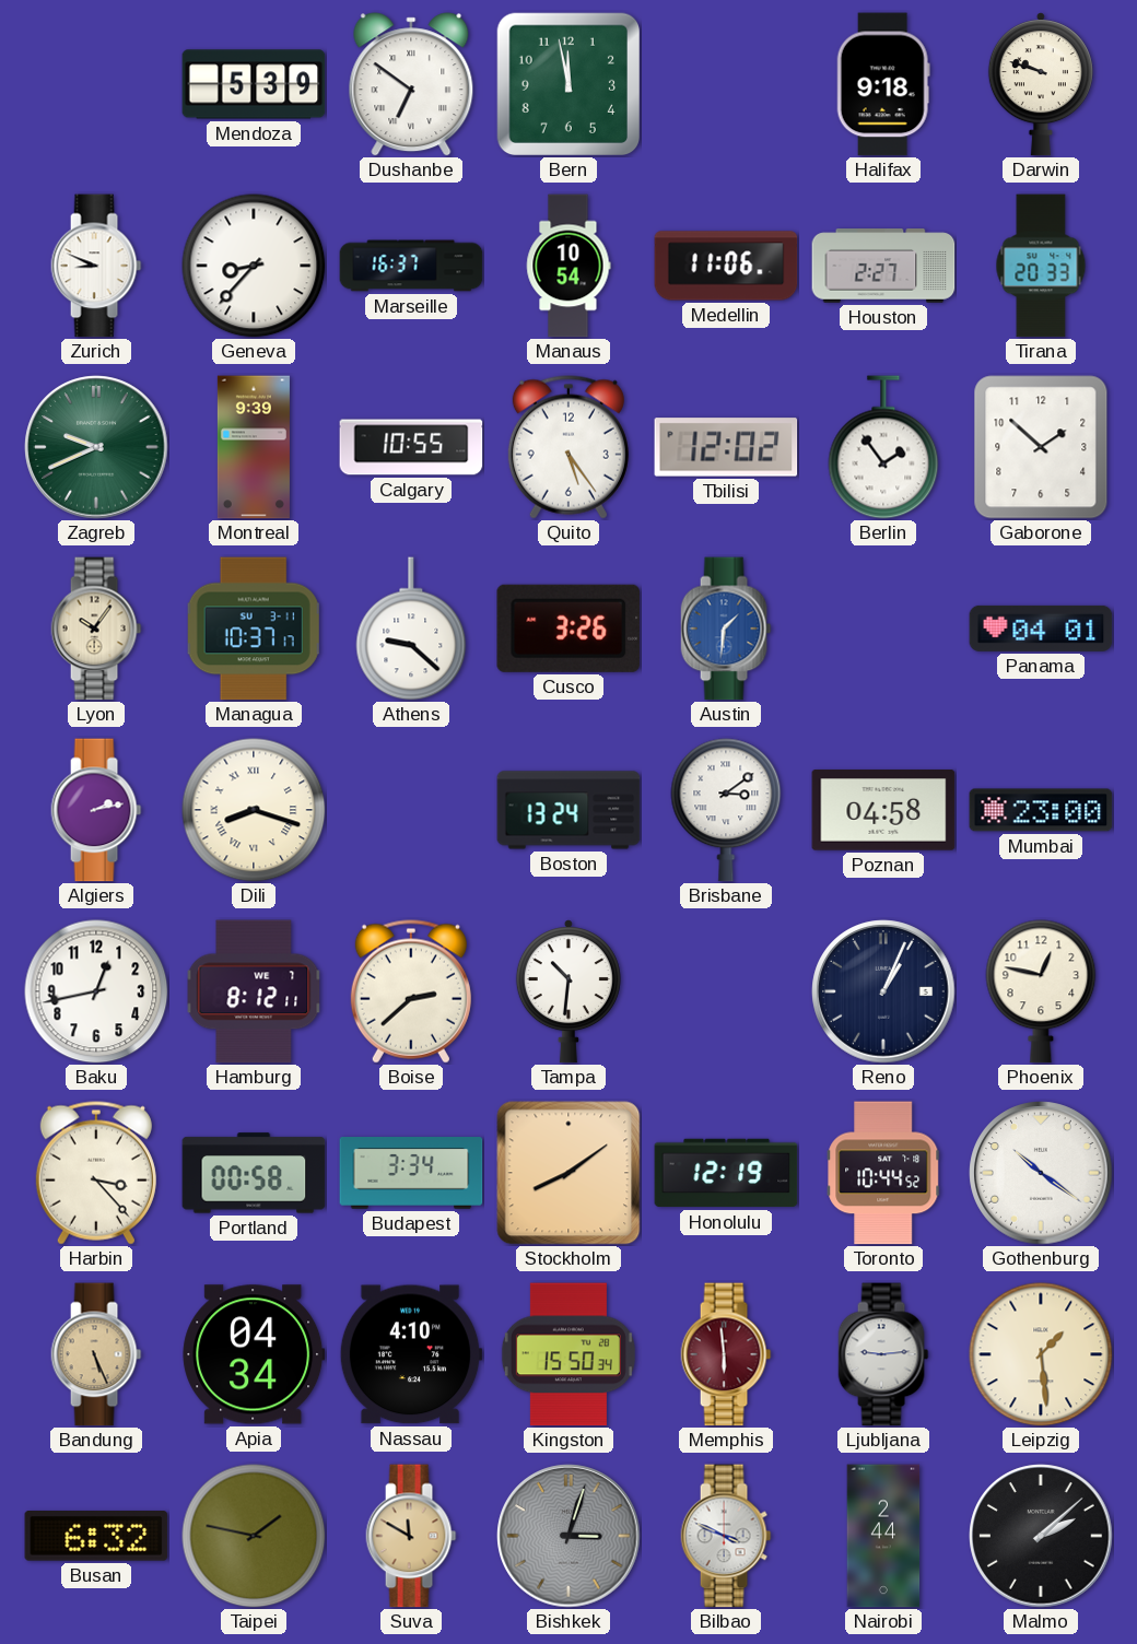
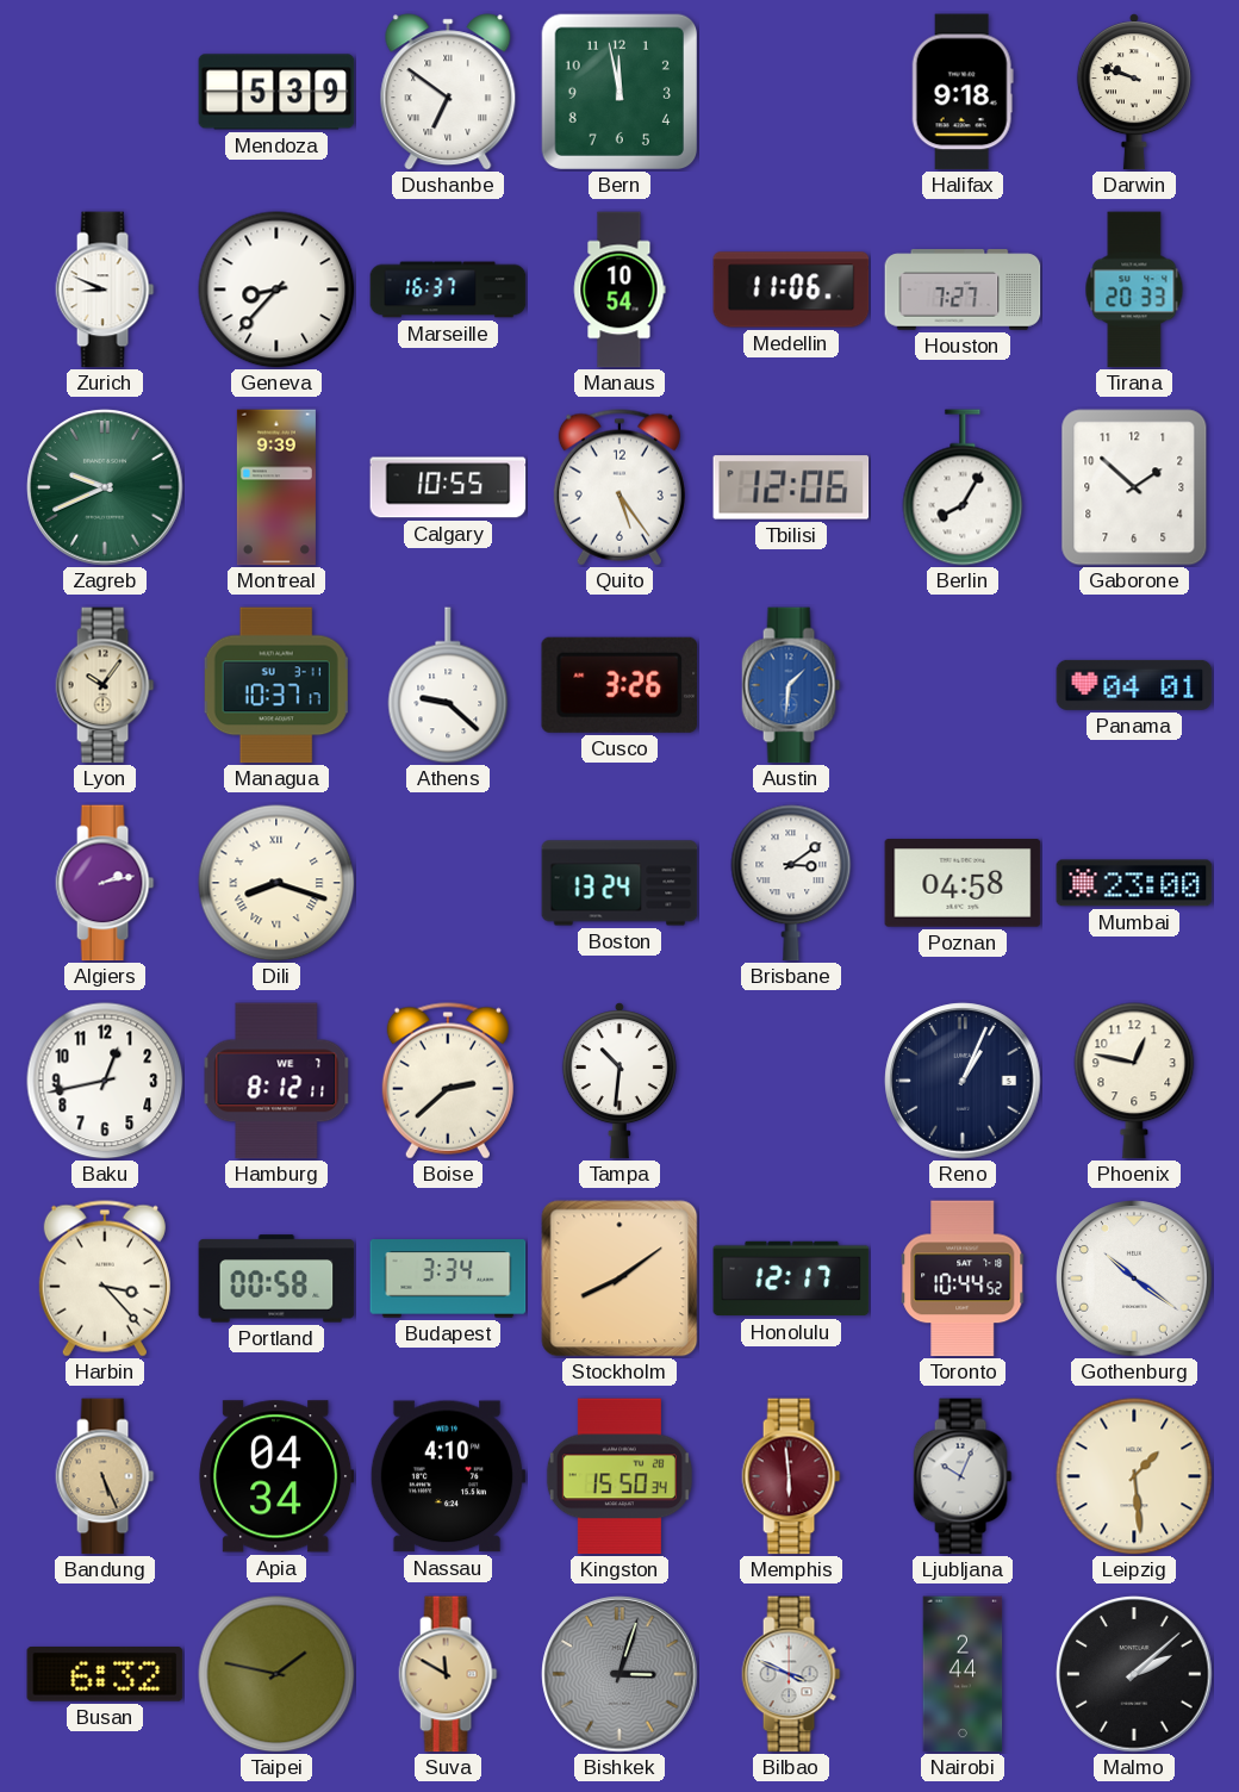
Houston: 2:27 -> 7:27 (963, 290)
Tbilisi: 12:02 -> 12:06 (791, 487)
Berlin: 1:54 -> 8:05 (963, 487)
Honolulu: 12:19 -> 12:17 (791, 1278)
Ljubljana: 9:14 -> 10:04 (963, 1476)
